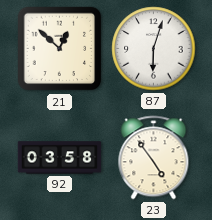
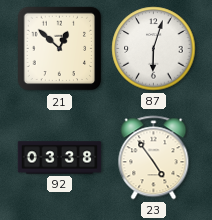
92: 03:58 -> 03:38 (60, 158)
